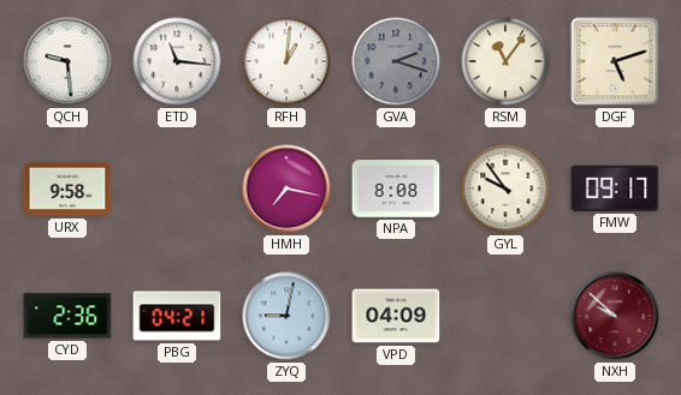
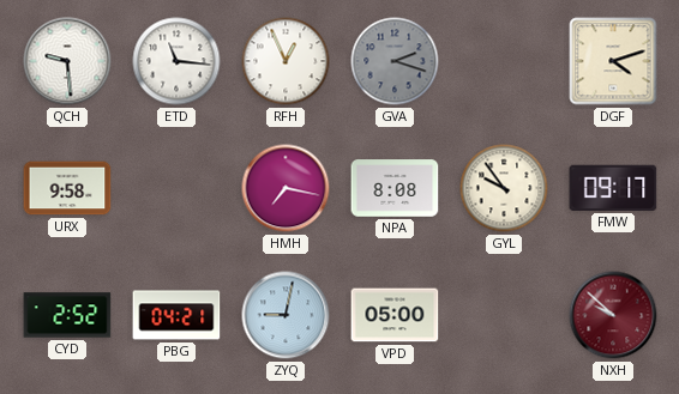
RFH: 1:01 -> 12:56 (286, 61)
RSM: 11:06 -> none (505, 61)
DGF: 5:12 -> 4:12 (613, 61)
CYD: 2:36 -> 2:52 (67, 315)
VPD: 04:09 -> 05:00 (395, 315)
